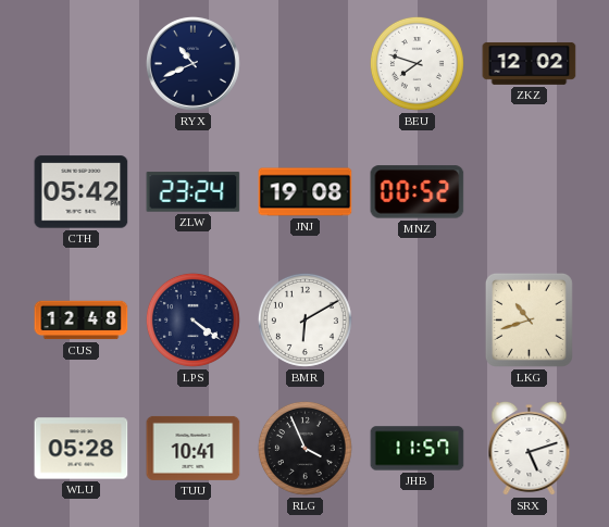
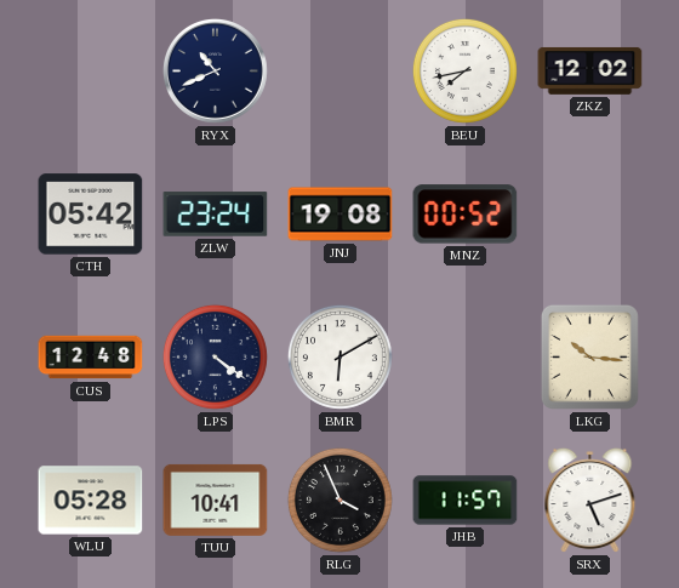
BEU: 7:48 -> 7:43 (464, 70)
LKG: 10:42 -> 10:16 (589, 356)
